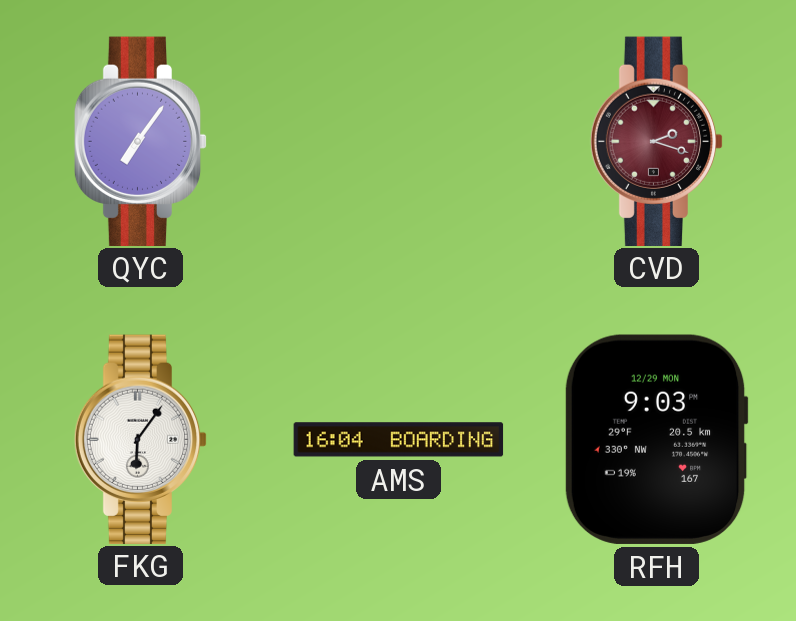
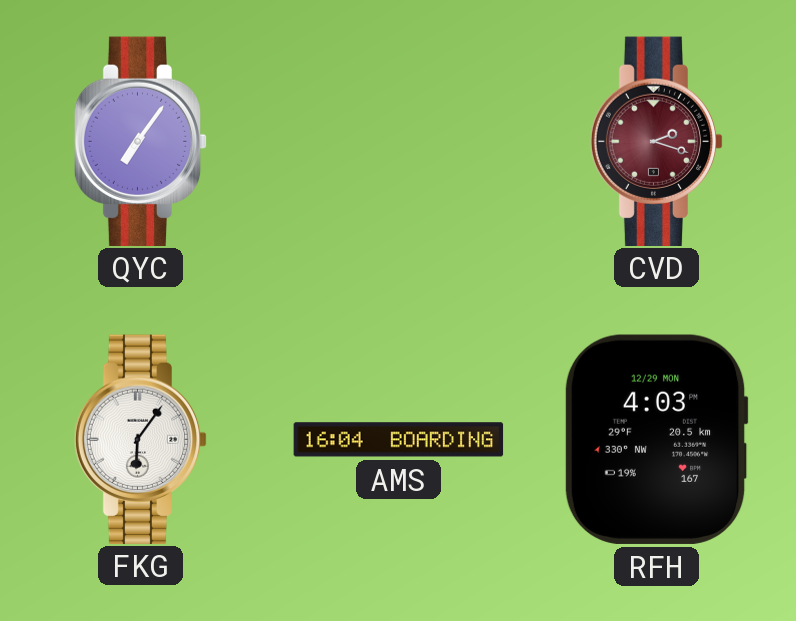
RFH: 9:03 -> 4:03 (656, 439)
